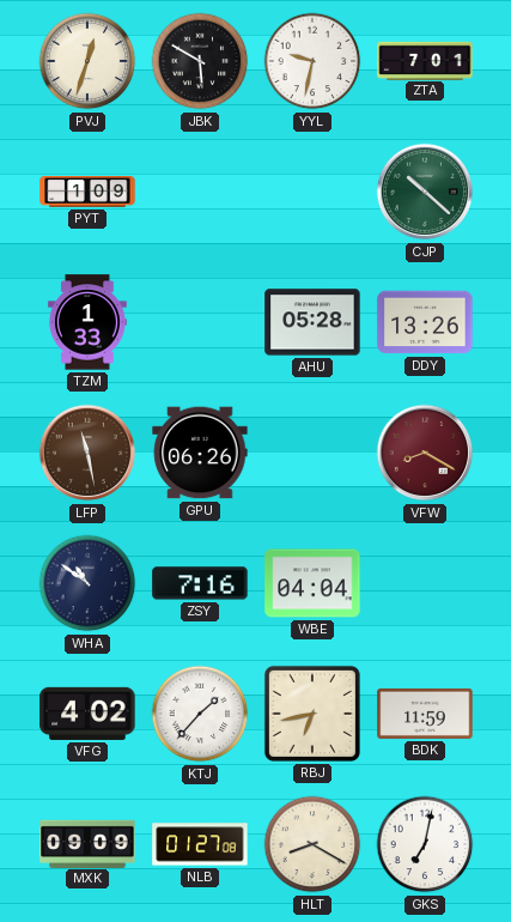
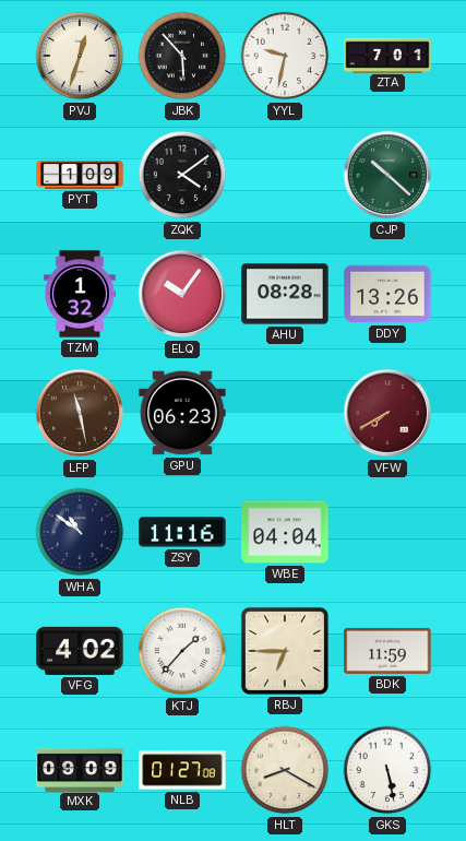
JBK: 5:50 -> 5:53 (182, 56)
ZQK: none -> 4:09 (182, 175)
TZM: 1:33 -> 1:32 (80, 294)
ELQ: none -> 10:06 (182, 294)
AHU: 05:28 -> 08:28 (285, 294)
GPU: 06:26 -> 06:23 (182, 413)
VFW: 8:20 -> 7:40 (387, 413)
ZSY: 7:16 -> 11:16 (182, 532)
RBJ: 6:43 -> 6:45 (285, 651)
GKS: 7:02 -> 5:28 (387, 770)
